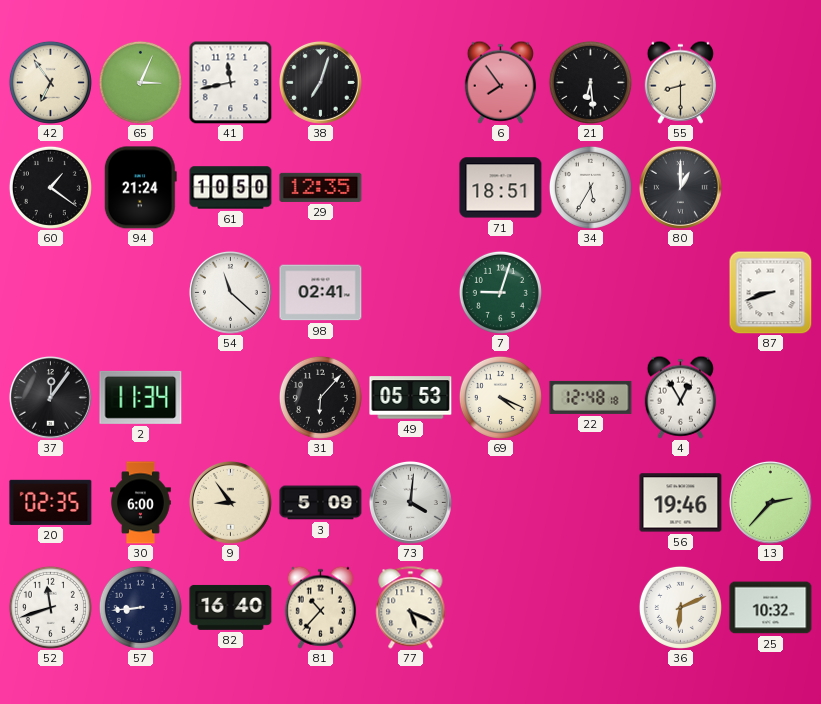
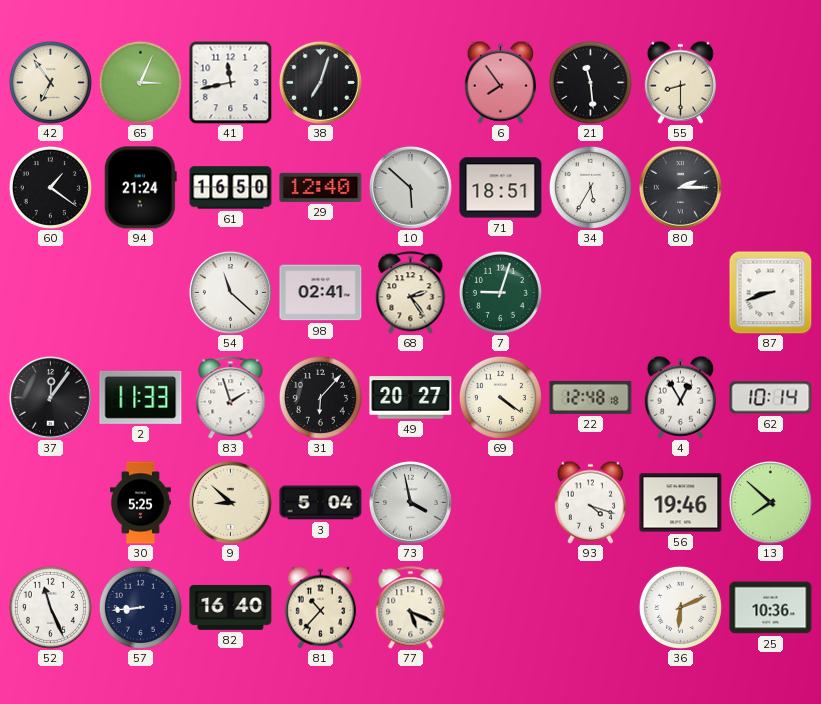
21: 6:29 -> 11:29 (590, 82)
61: 10:50 -> 16:50 (231, 188)
29: 12:35 -> 12:40 (321, 187)
10: none -> 5:52 (410, 187)
80: 1:00 -> 2:15 (680, 187)
68: none -> 2:24 (411, 293)
2: 11:34 -> 11:33 (141, 397)
83: none -> 1:57 (231, 398)
49: 05:53 -> 20:27 (411, 398)
69: 4:19 -> 4:21 (500, 397)
62: none -> 10:14 (771, 398)
20: 02:35 -> none (51, 502)
30: 6:00 -> 5:25 (141, 503)
9: 8:54 -> 8:52 (230, 502)
3: 5:09 -> 5:04 (321, 503)
73: 4:01 -> 3:58 (410, 502)
93: none -> 4:18 (590, 502)
13: 2:37 -> 7:52 (770, 502)
52: 11:42 -> 11:26 (50, 607)
25: 10:32 -> 10:36 (771, 608)
